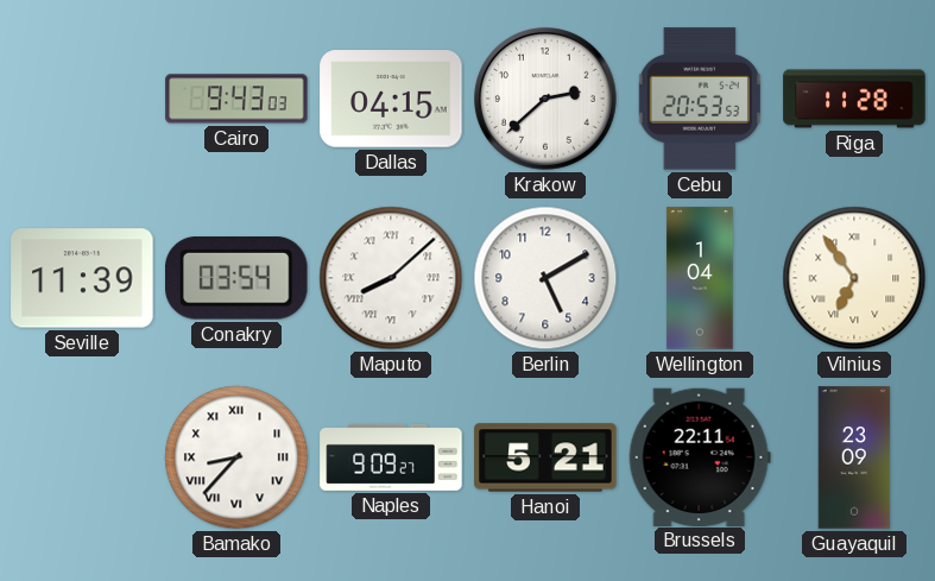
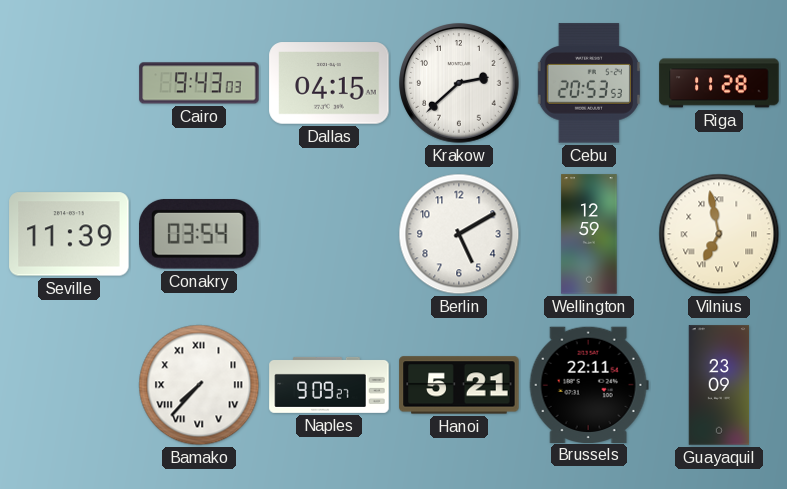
Maputo: 8:08 -> none (391, 278)
Wellington: 1:04 -> 12:59 (589, 234)
Vilnius: 6:54 -> 6:58 (719, 234)
Bamako: 8:37 -> 7:37 (199, 385)
